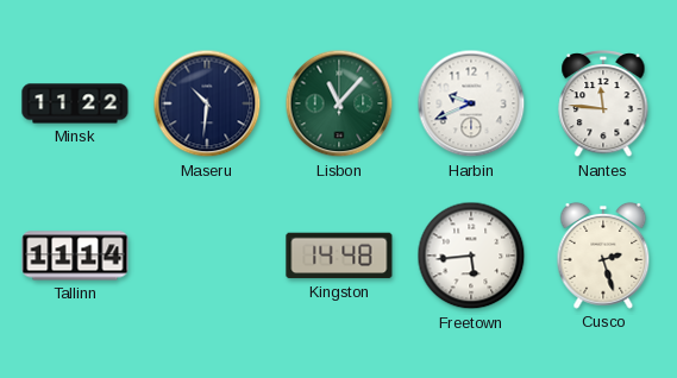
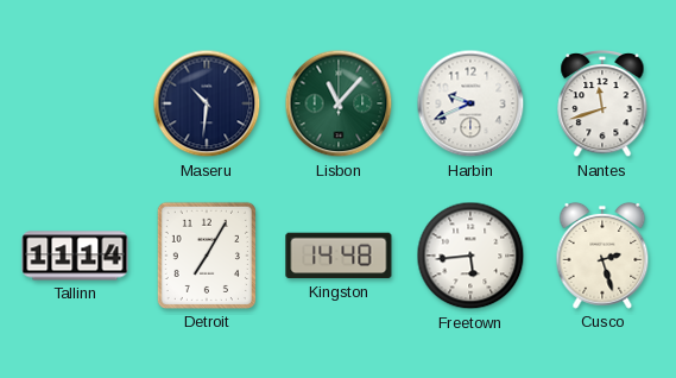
Minsk: 11:22 -> none (75, 103)
Nantes: 11:46 -> 11:42 (602, 103)
Detroit: none -> 7:05 (207, 256)
